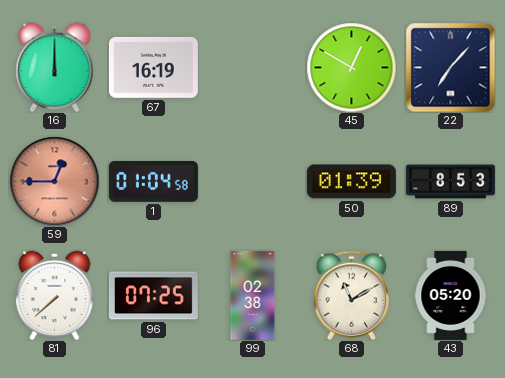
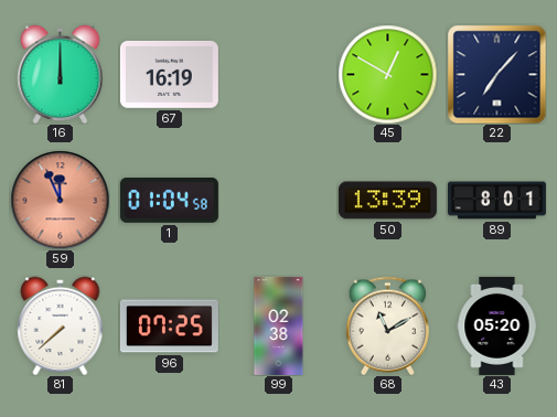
59: 12:45 -> 11:56 (60, 200)
50: 01:39 -> 13:39 (387, 201)
89: 8:53 -> 8:01 (496, 201)
